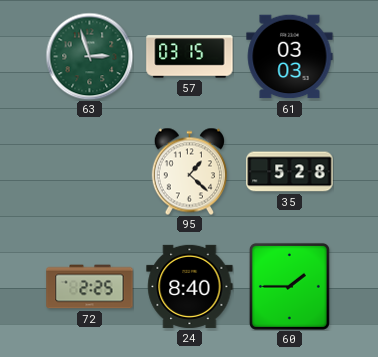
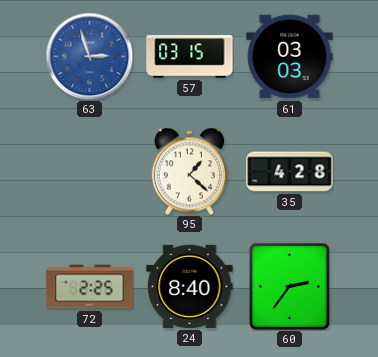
63 dial: green -> blue (89, 56)
35: 5:28 -> 4:28 (290, 172)
60: 1:45 -> 2:36 (289, 286)
